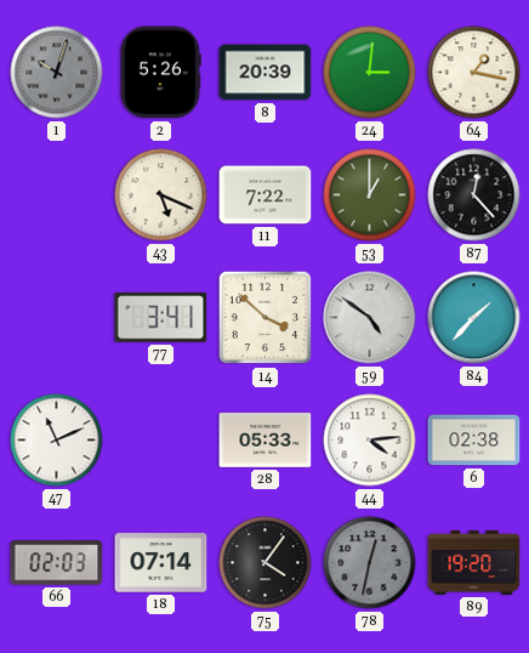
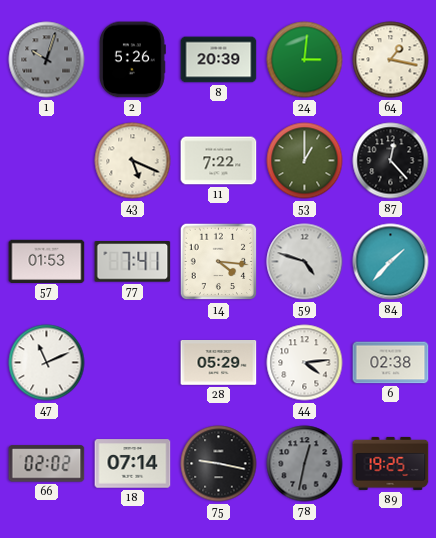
57: none -> 01:53 (47, 261)
77: 3:41 -> 7:41 (133, 262)
14: 3:52 -> 4:16 (219, 262)
59: 4:51 -> 4:48 (305, 262)
28: 05:33 -> 05:29 (219, 363)
66: 02:03 -> 02:02 (47, 464)
75: 4:06 -> 9:17 (219, 464)
89: 19:20 -> 19:25 (391, 463)
